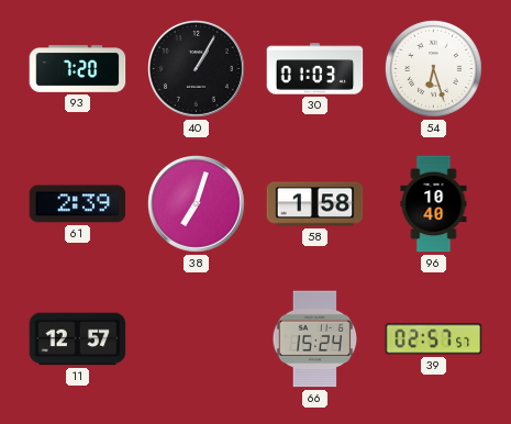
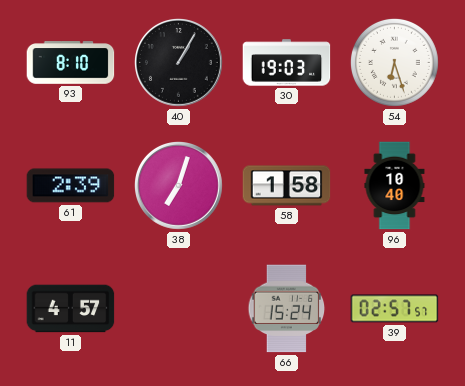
93: 7:20 -> 8:10 (71, 63)
30: 01:03 -> 19:03 (287, 63)
11: 12:57 -> 4:57 (71, 309)
